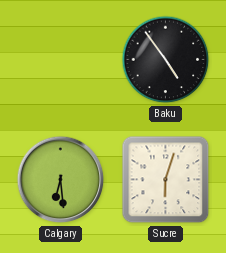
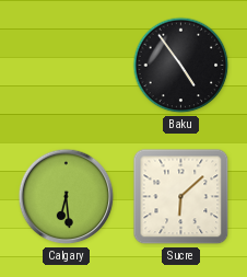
Sucre: 6:03 -> 6:08 (181, 197)
